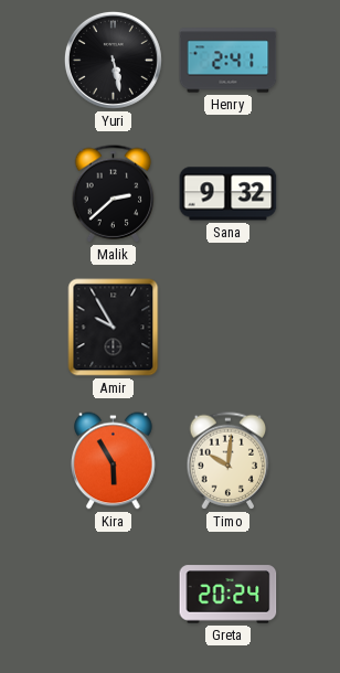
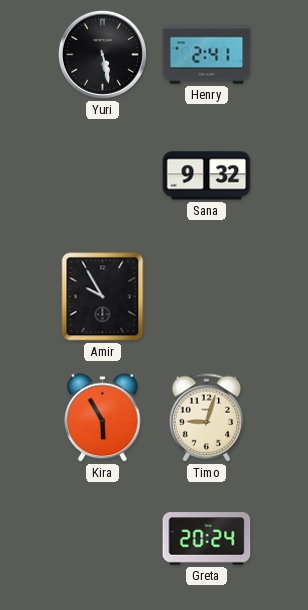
Malik: 2:38 -> none (114, 194)
Timo: 10:01 -> 9:03 (207, 418)
